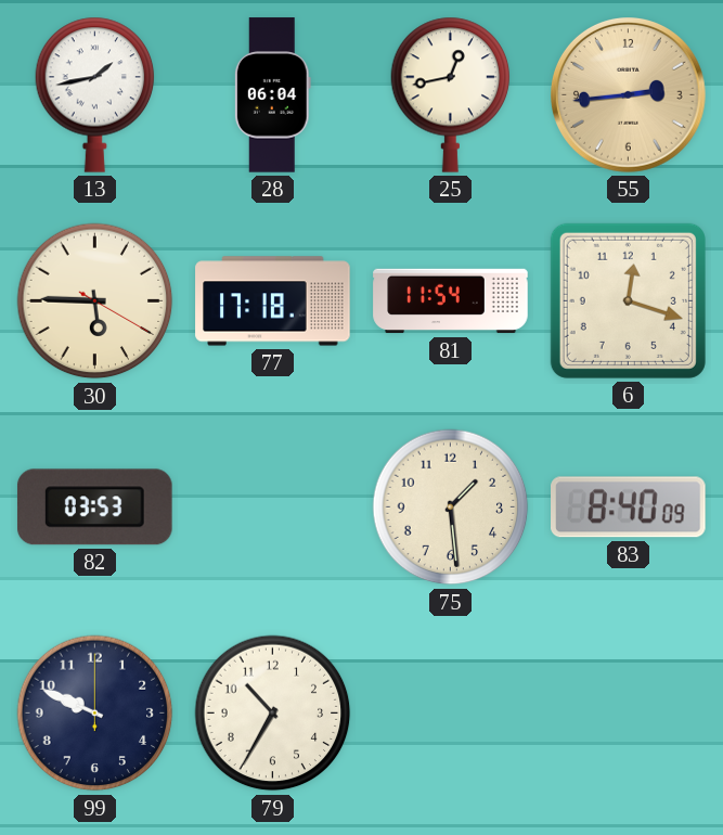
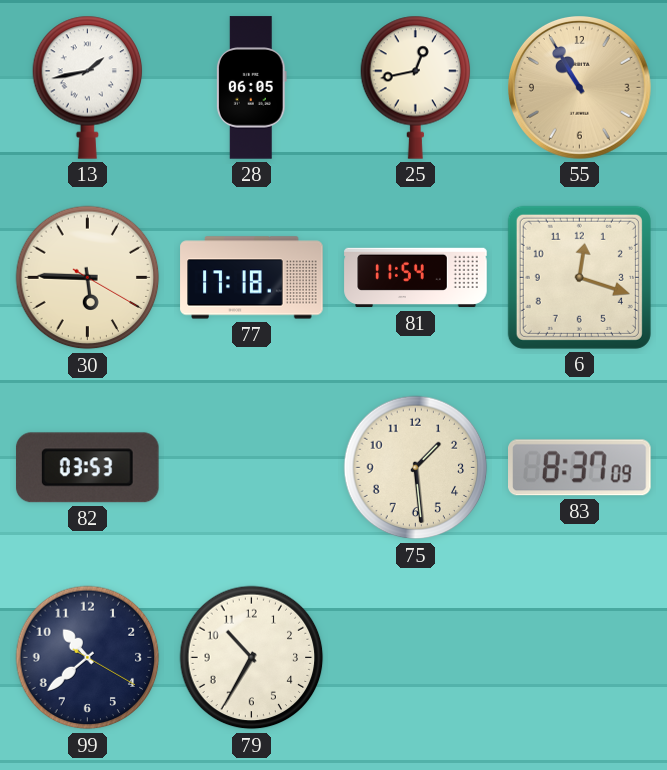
28: 06:04 -> 06:05 (251, 88)
55: 2:44 -> 10:55 (580, 88)
83: 8:40 -> 8:37 (580, 468)
99: 9:49 -> 10:38 (88, 658)
